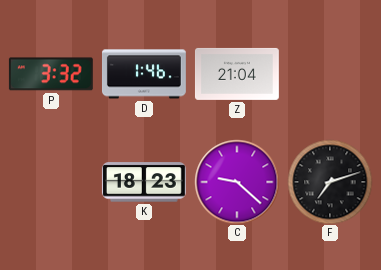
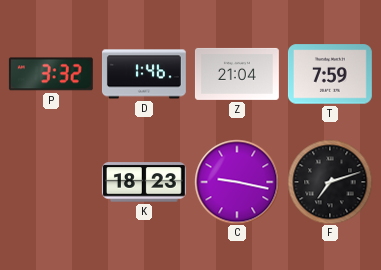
T: none -> 7:59 (330, 74)
C: 9:22 -> 9:17 (237, 182)
